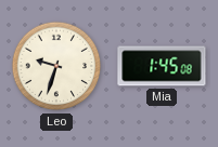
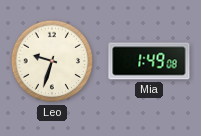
Mia: 1:45 -> 1:49 (149, 61)
